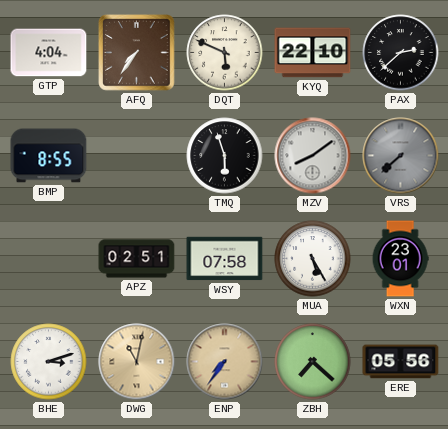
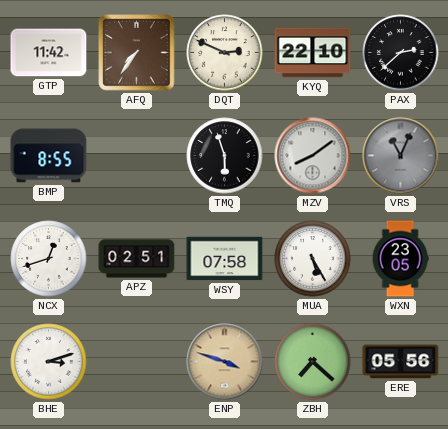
GTP: 4:04 -> 11:42 (49, 53)
DQT: 5:49 -> 2:49 (225, 53)
VRS: 7:38 -> 11:04 (401, 156)
NCX: none -> 12:42 (49, 259)
WXN: 23:01 -> 23:05 (400, 259)
DWG: 11:02 -> none (137, 362)
ENP: 7:36 -> 3:48 (225, 362)
